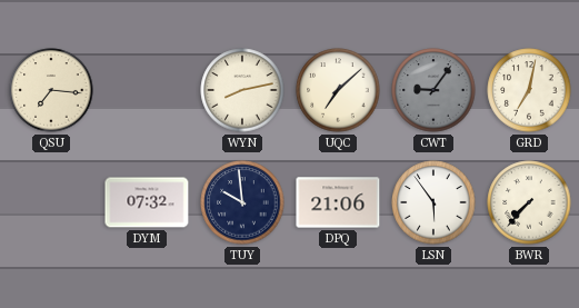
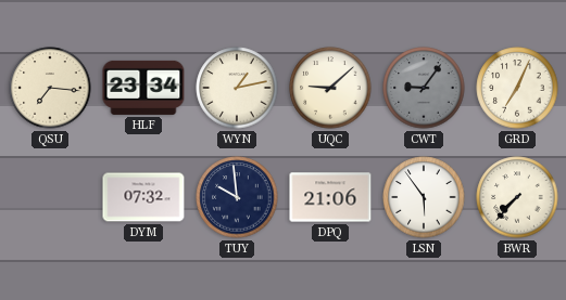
HLF: none -> 23:34 (143, 88)
WYN: 8:13 -> 1:13 (237, 88)
UQC: 7:08 -> 9:08 (330, 88)
GRD: 7:02 -> 7:04 (517, 88)
